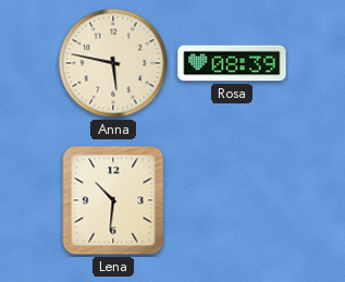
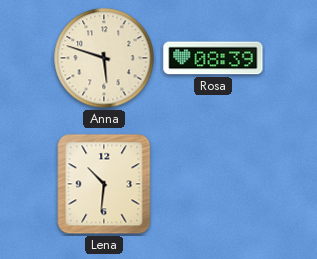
Anna: 5:47 -> 5:48 (104, 58)
